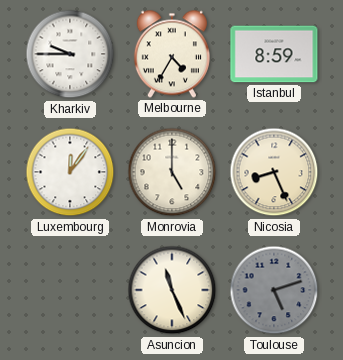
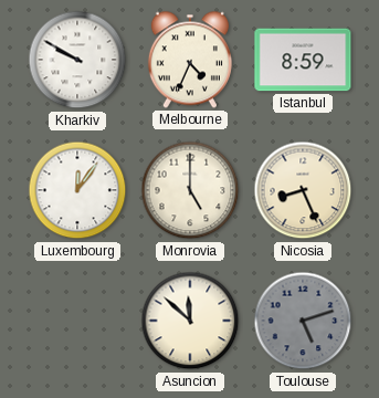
Kharkiv: 9:45 -> 9:50 (77, 60)
Melbourne: 4:35 -> 4:34 (190, 60)
Asuncion: 11:26 -> 11:52 (190, 321)
